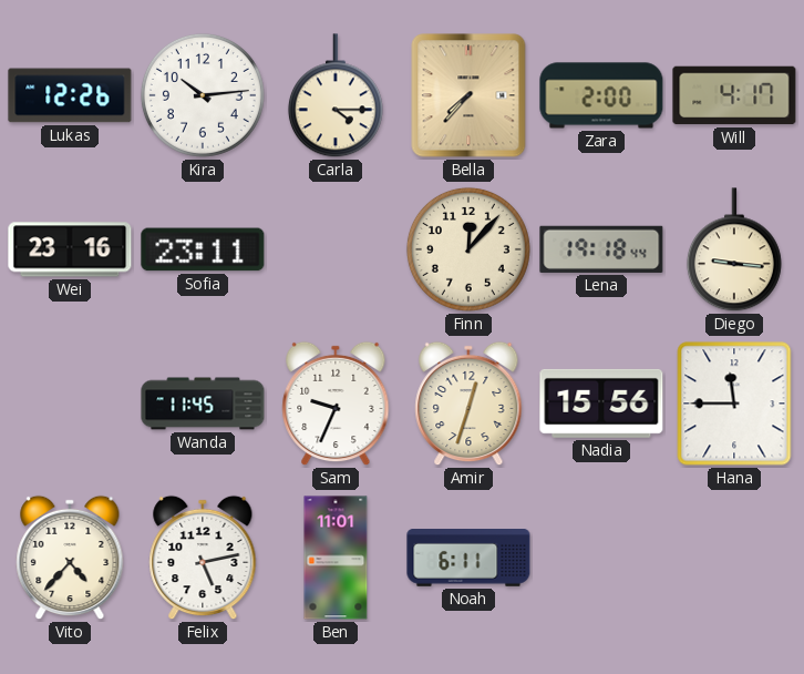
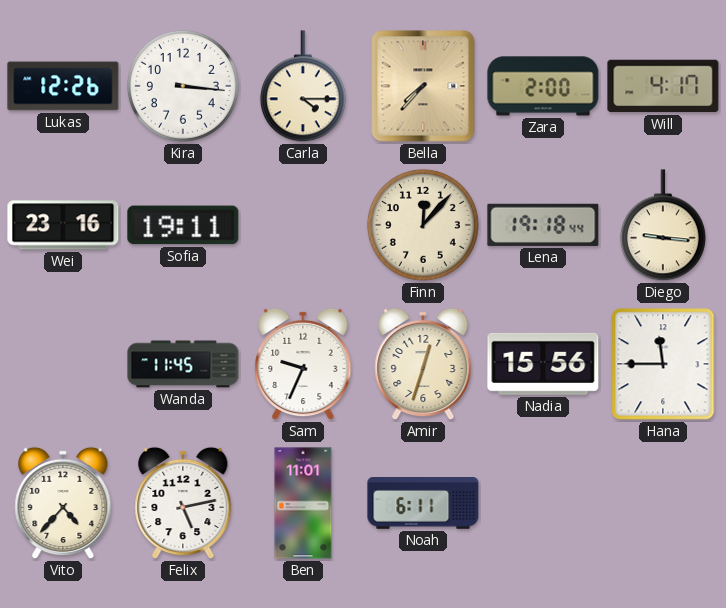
Kira: 10:14 -> 3:16 (183, 86)
Sofia: 23:11 -> 19:11 (183, 225)
